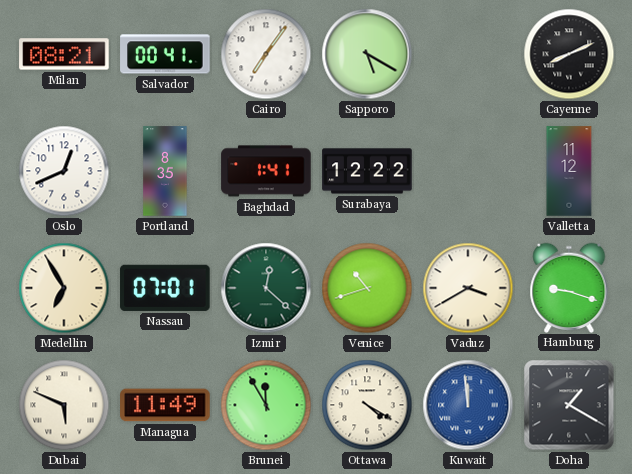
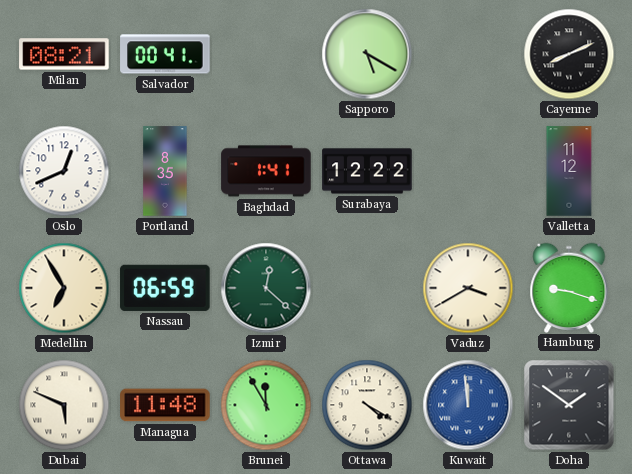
Cairo: 7:06 -> none (266, 54)
Nassau: 07:01 -> 06:59 (165, 288)
Venice: 10:42 -> none (367, 288)
Managua: 11:49 -> 11:48 (165, 405)
Doha: 1:20 -> 1:51 (569, 405)
